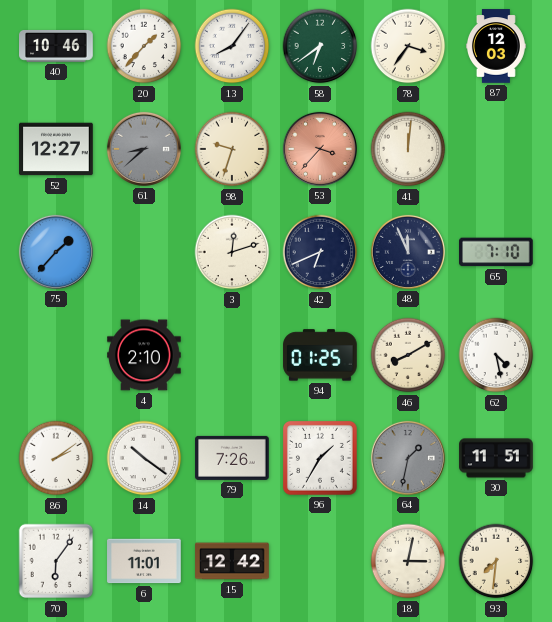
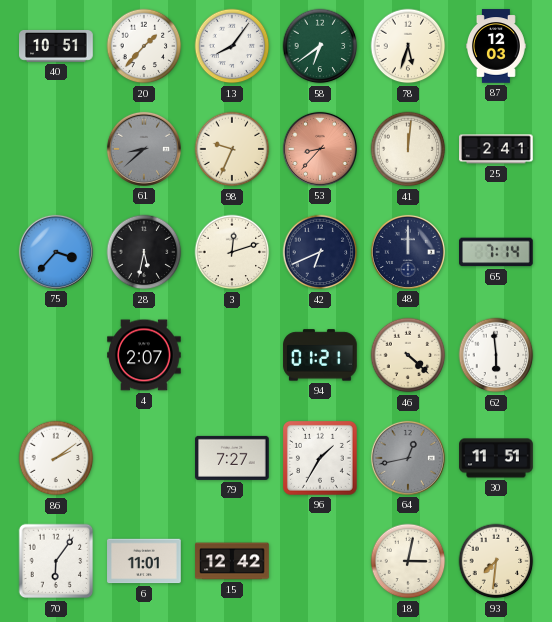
40: 10:46 -> 10:51 (56, 47)
78: 3:36 -> 5:33 (408, 46)
52: 12:27 -> none (56, 149)
98: 9:33 -> 9:34 (232, 149)
53: 3:37 -> 8:37 (320, 149)
25: none -> 2:41 (496, 149)
75: 1:37 -> 3:37 (56, 252)
28: none -> 5:32 (144, 252)
48: 11:56 -> 12:00 (408, 252)
65: 7:10 -> 7:14 (497, 252)
4: 2:10 -> 2:07 (144, 355)
94: 01:25 -> 01:21 (320, 355)
46: 8:10 -> 4:22 (408, 355)
62: 4:28 -> 5:59 (496, 355)
14: 10:21 -> none (144, 458)
79: 7:26 -> 7:27 (232, 458)
64: 1:32 -> 12:43 (408, 458)
